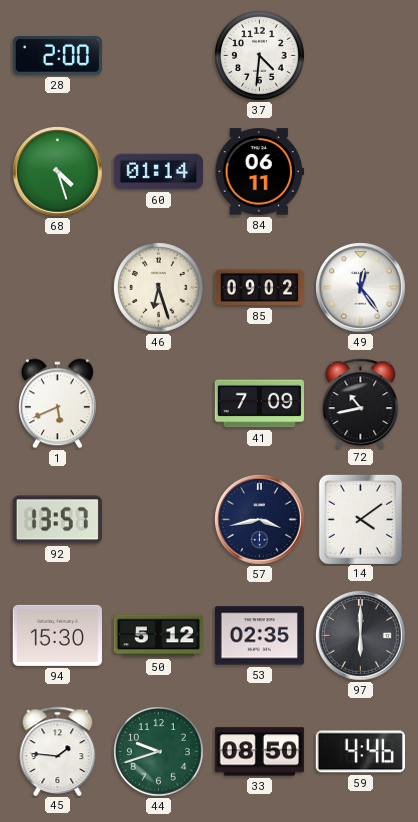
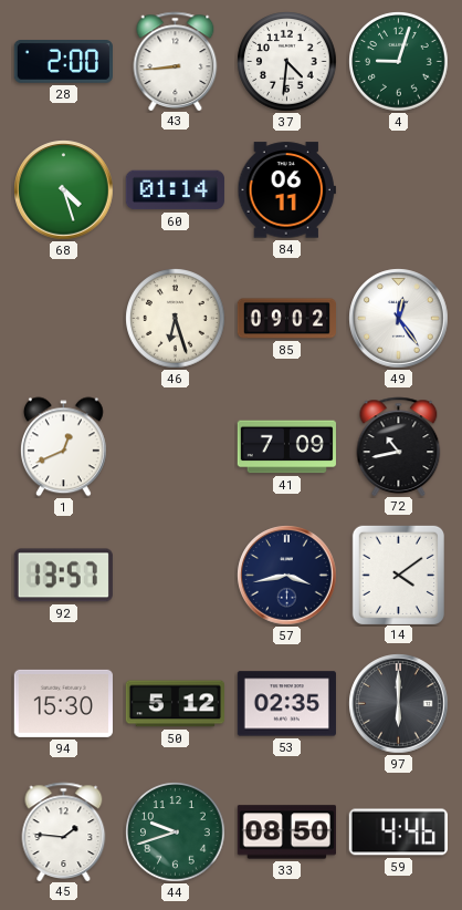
43: none -> 8:44 (176, 61)
4: none -> 9:03 (399, 62)
1: 5:41 -> 12:41 (63, 447)
